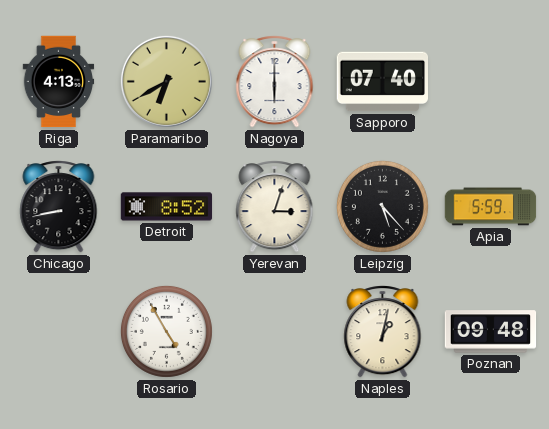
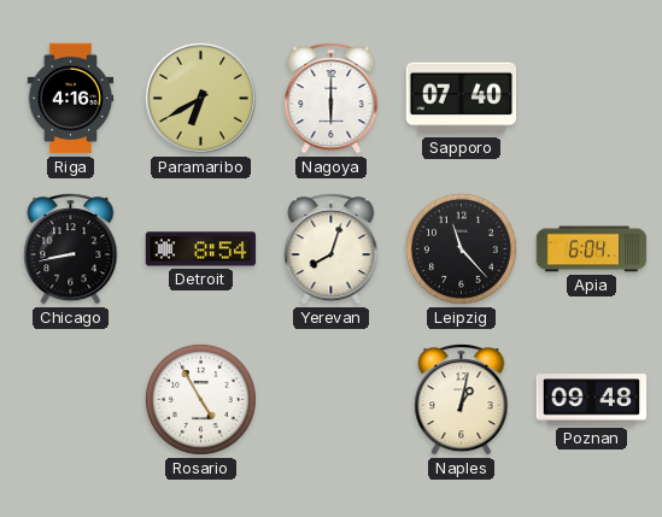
Riga: 4:13 -> 4:16 (71, 99)
Detroit: 8:52 -> 8:54 (201, 249)
Yerevan: 3:03 -> 8:03 (332, 249)
Leipzig: 5:23 -> 11:23 (461, 248)
Apia: 5:59 -> 6:04 (592, 249)
